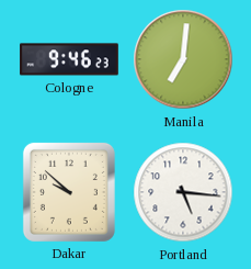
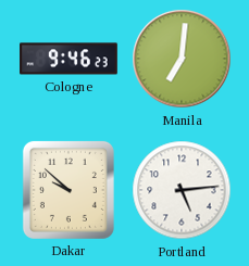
Portland: 5:16 -> 5:14 (182, 190)
